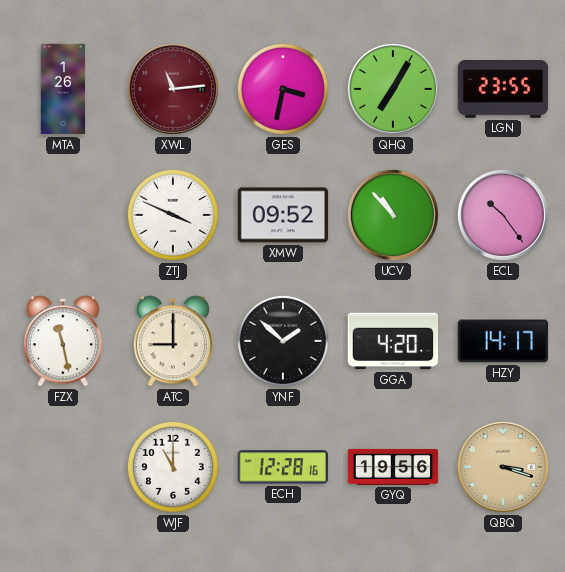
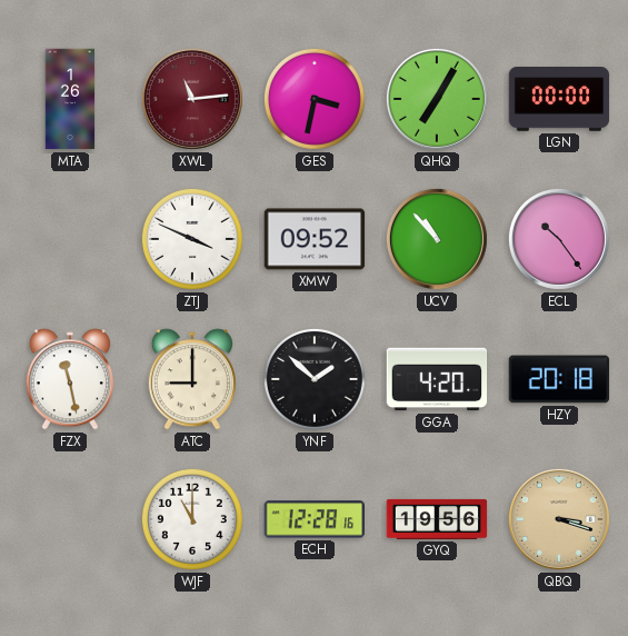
LGN: 23:55 -> 00:00 (559, 100)
HZY: 14:17 -> 20:18 (559, 379)
